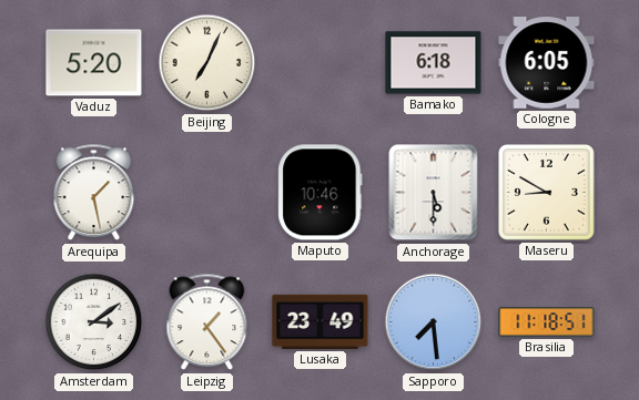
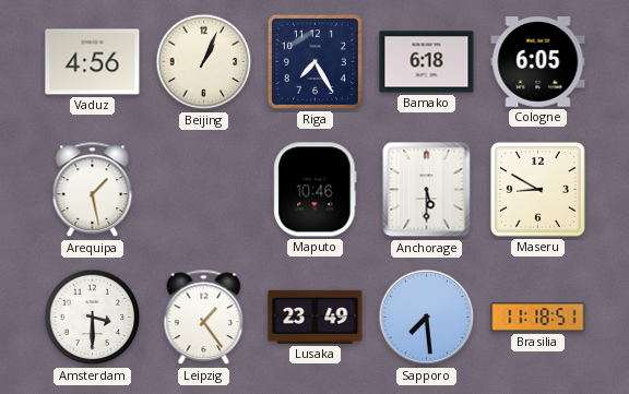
Vaduz: 5:20 -> 4:56 (93, 62)
Beijing: 7:04 -> 1:04 (204, 62)
Riga: none -> 7:25 (314, 61)
Amsterdam: 3:09 -> 3:30 (93, 318)
